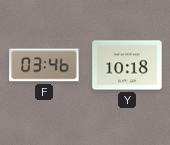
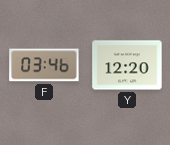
Y: 10:18 -> 12:20 (127, 65)
